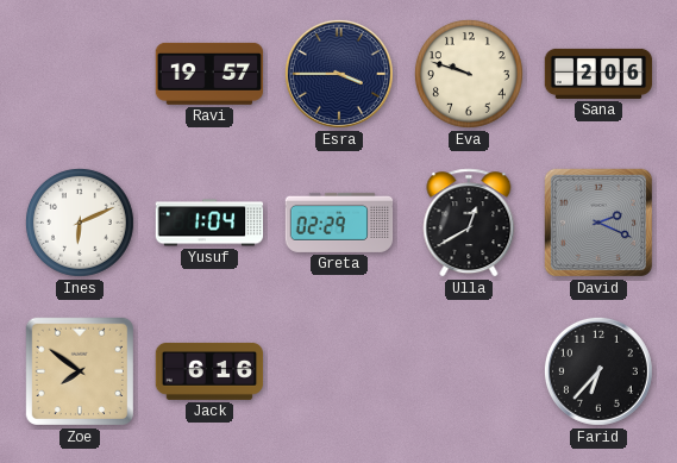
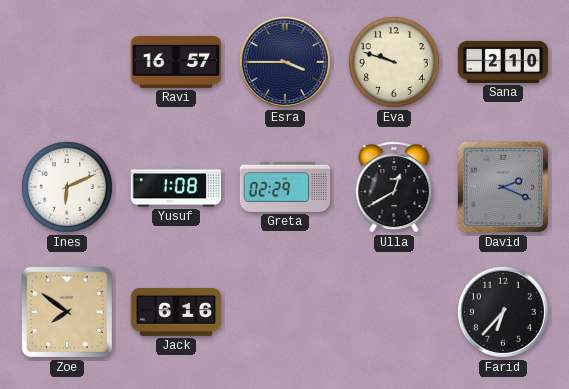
Ravi: 19:57 -> 16:57 (176, 62)
Sana: 2:06 -> 2:10 (503, 62)
Yusuf: 1:04 -> 1:08 (176, 187)
